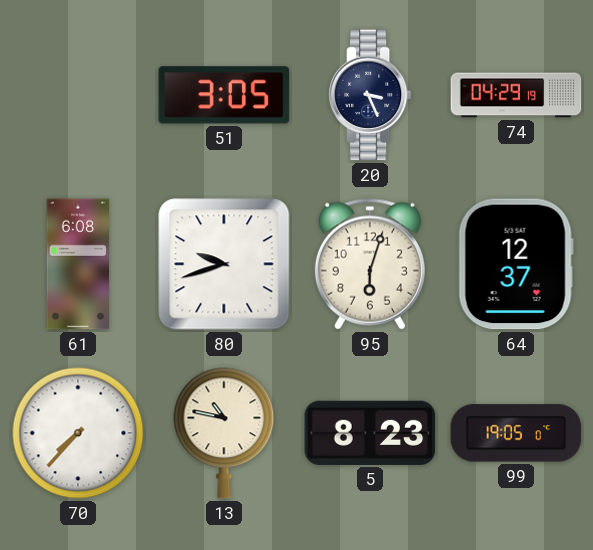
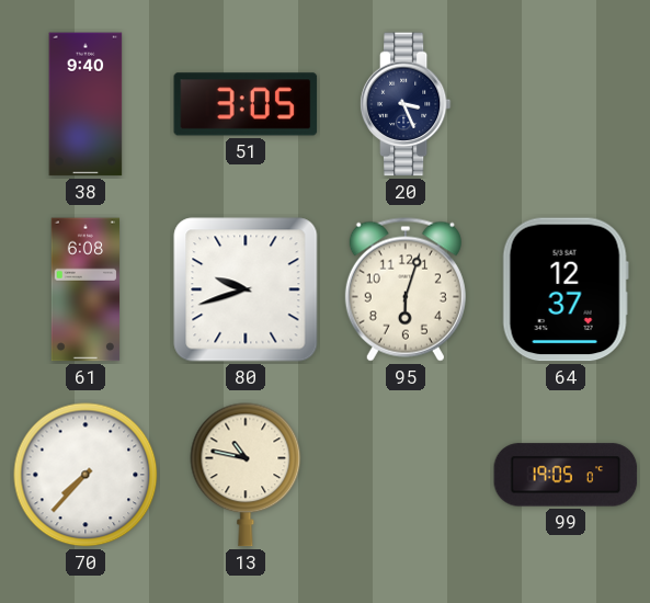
38: none -> 9:40 (85, 104)
74: 04:29 -> none (516, 95)
5: 8:23 -> none (370, 433)
